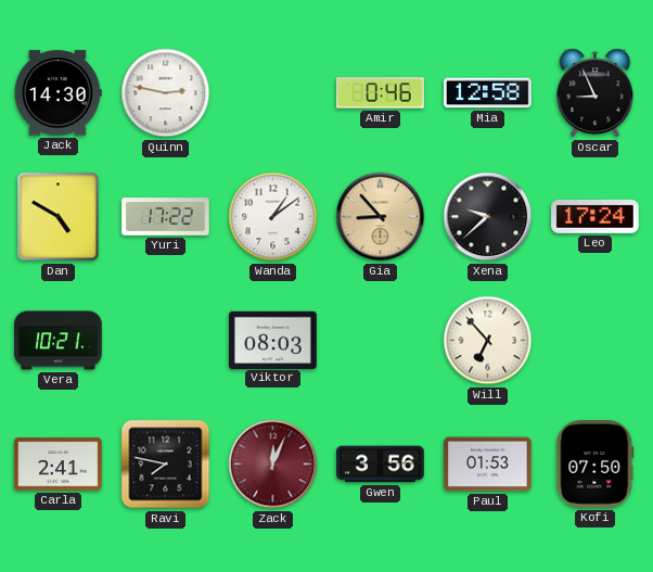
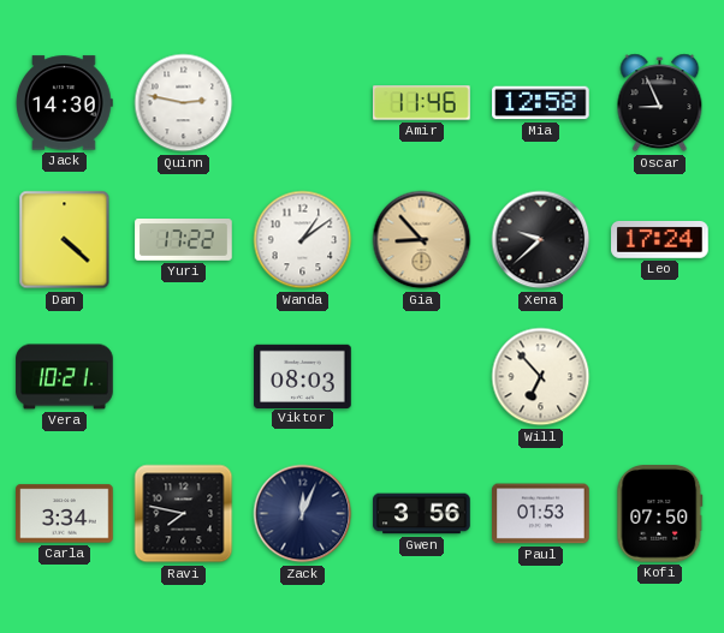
Amir: 0:46 -> 11:46 (422, 103)
Dan: 4:50 -> 4:22 (65, 240)
Carla: 2:41 -> 3:34 (65, 514)
Zack dial: burgundy -> navy (303, 514)
